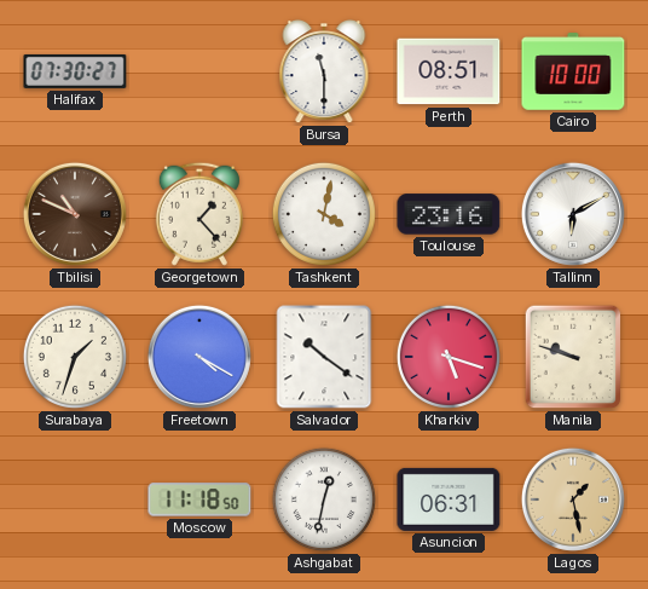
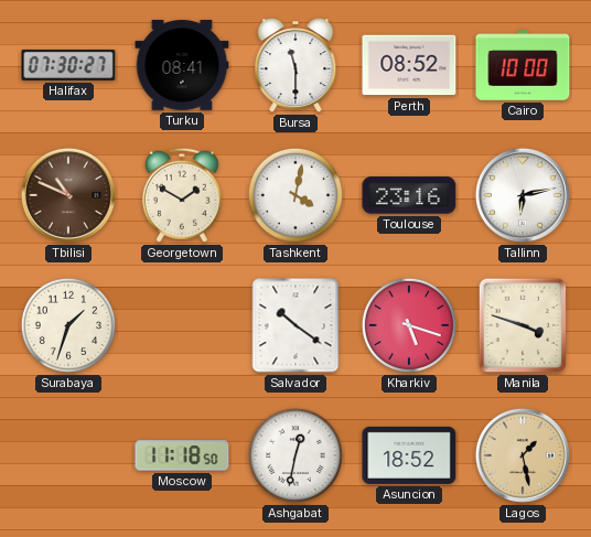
Turku: none -> 08:41 (182, 66)
Perth: 08:51 -> 08:52 (409, 65)
Georgetown: 1:23 -> 1:50 (182, 195)
Tallinn: 6:10 -> 6:13 (523, 195)
Freetown: 4:20 -> none (199, 357)
Manila: 9:48 -> 3:48 (523, 325)
Asuncion: 06:31 -> 18:52 (409, 455)
